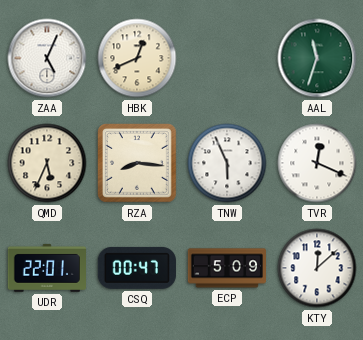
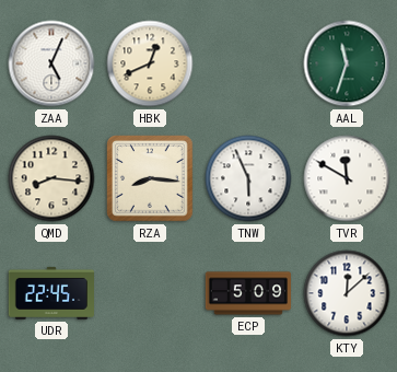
QMD: 5:34 -> 8:16 (51, 178)
TVR: 12:19 -> 11:50 (347, 178)
UDR: 22:01 -> 22:45 (50, 293)
CSQ: 00:47 -> none (137, 268)
